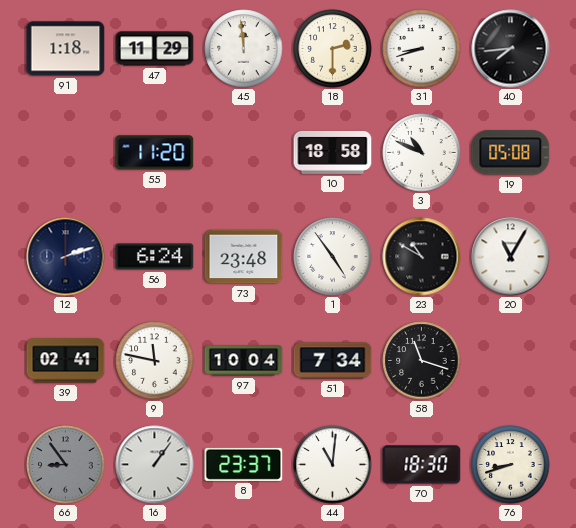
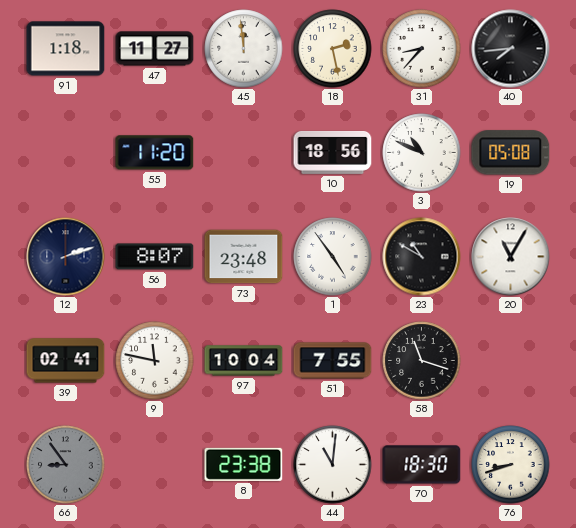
47: 11:29 -> 11:27 (155, 49)
18: 2:30 -> 2:28 (333, 49)
31: 8:42 -> 8:37 (422, 49)
10: 18:58 -> 18:56 (333, 152)
56: 6:24 -> 8:07 (155, 257)
51: 7:34 -> 7:55 (333, 361)
16: 1:06 -> none (155, 465)
8: 23:37 -> 23:38 (244, 464)
